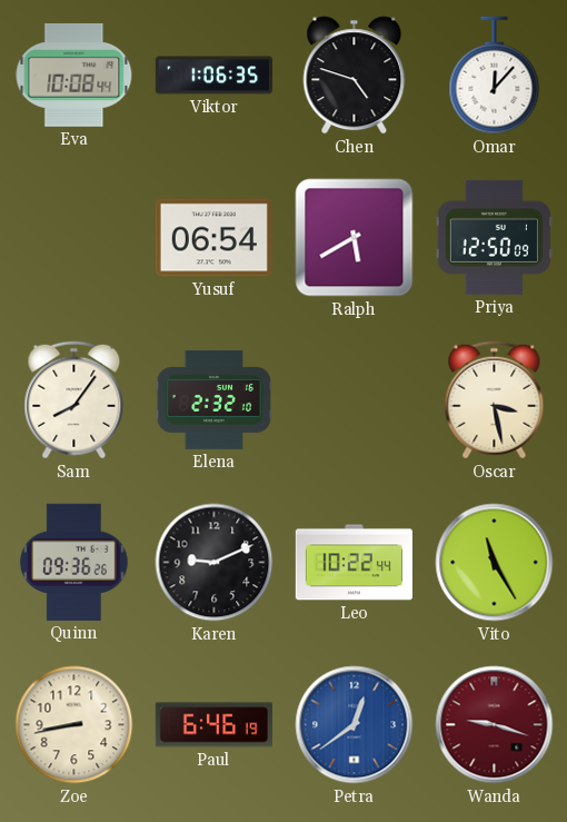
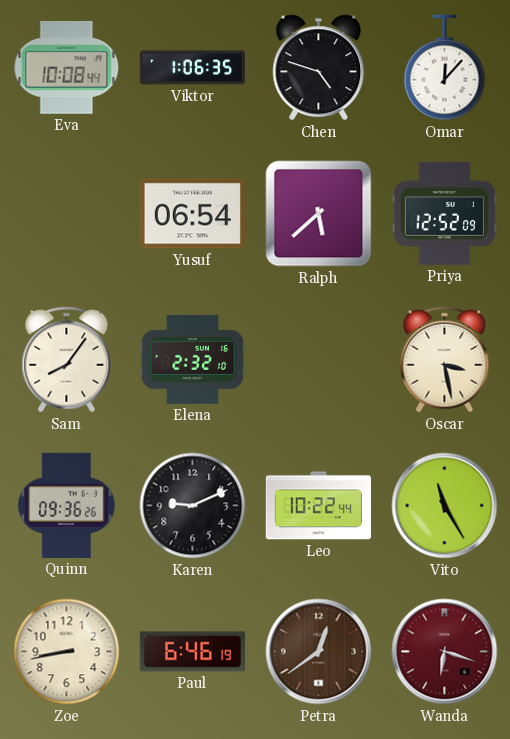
Ralph: 5:40 -> 5:38 (319, 214)
Priya: 12:50 -> 12:52 (444, 213)
Petra dial: blue -> brown (319, 652)
Wanda: 9:18 -> 6:18 (445, 652)
